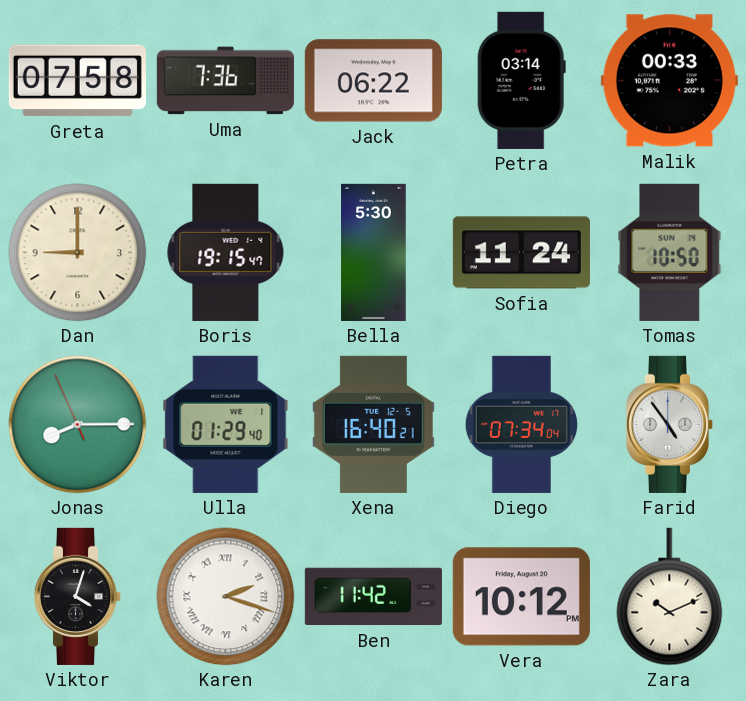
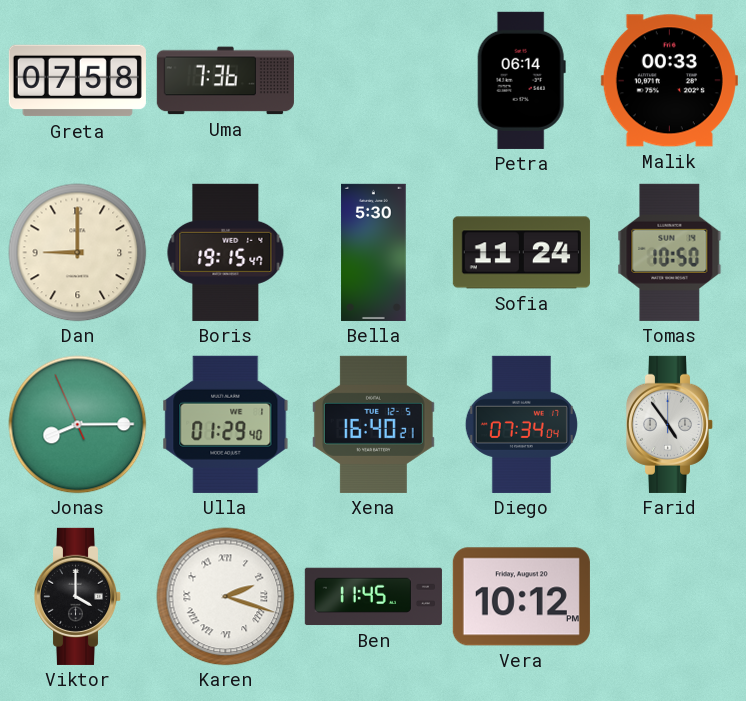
Jack: 06:22 -> none (373, 81)
Petra: 03:14 -> 06:14 (521, 80)
Viktor: 4:03 -> 4:00 (78, 596)
Ben: 11:42 -> 11:45 (373, 597)
Zara: 10:11 -> none (670, 597)
